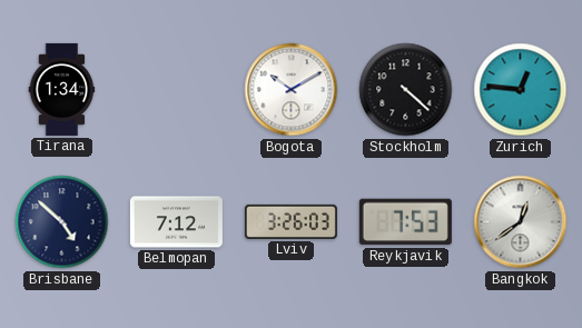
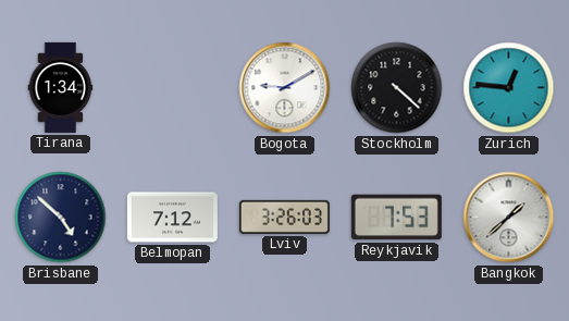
Bogota: 10:10 -> 9:10 (285, 88)
Bangkok: 12:39 -> 1:38 (509, 218)
